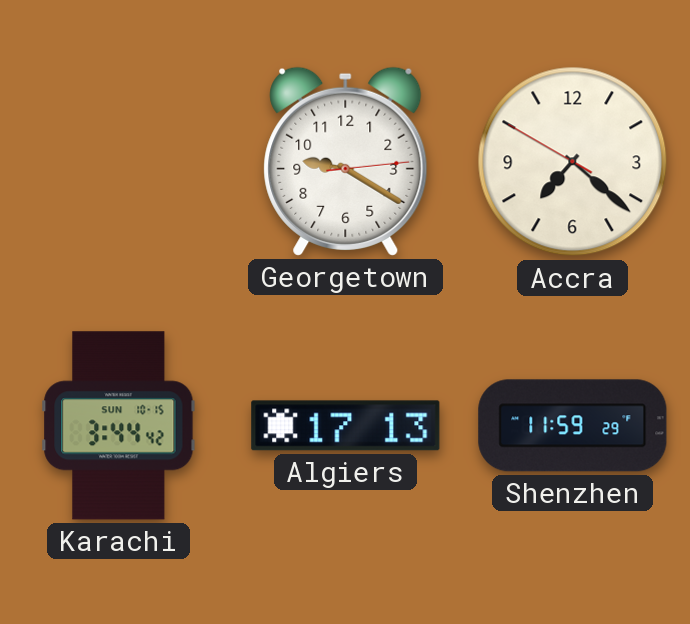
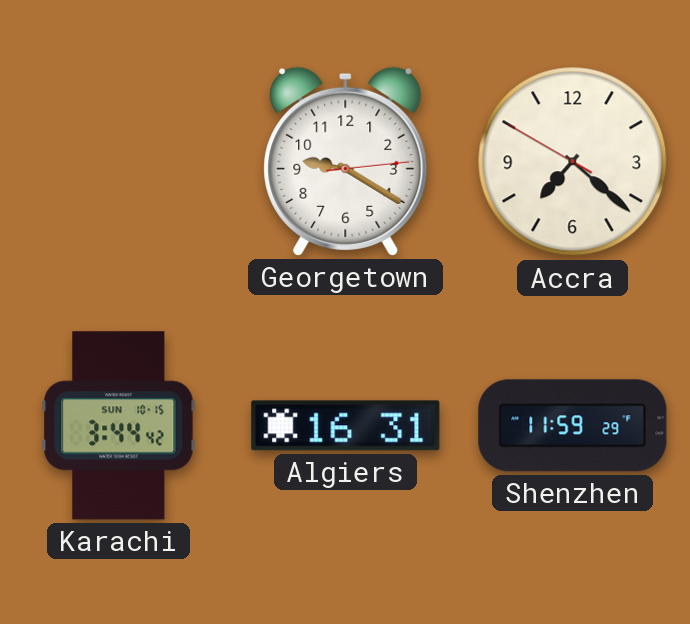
Algiers: 17:13 -> 16:31 (346, 426)
